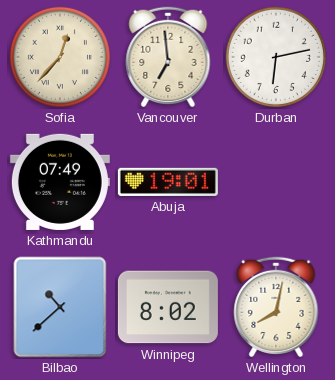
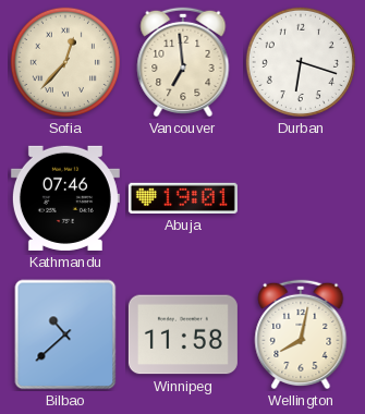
Durban: 6:13 -> 6:18 (301, 62)
Kathmandu: 07:49 -> 07:46 (65, 198)
Winnipeg: 8:02 -> 11:58 (183, 334)
